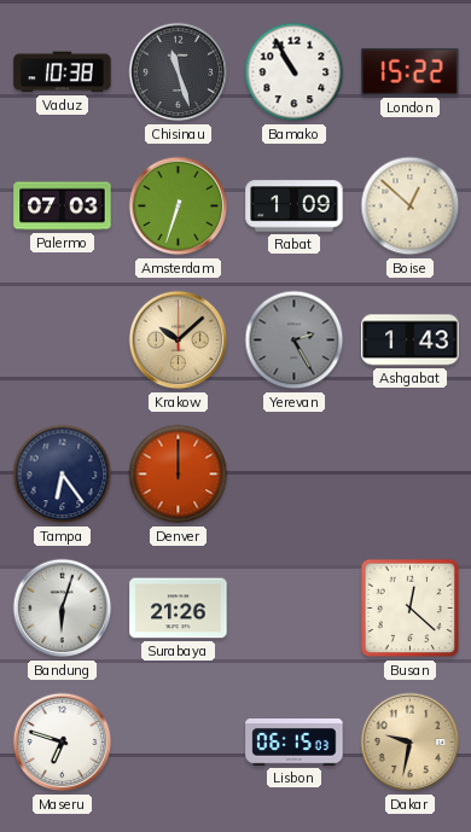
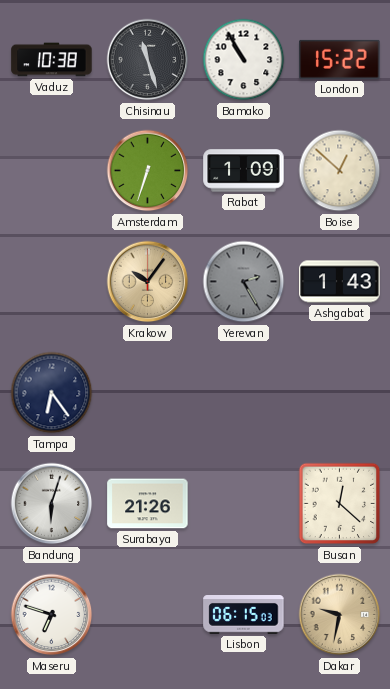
Palermo: 07:03 -> none (63, 206)
Krakow: 10:08 -> 10:06 (148, 282)
Denver: 12:00 -> none (179, 475)
